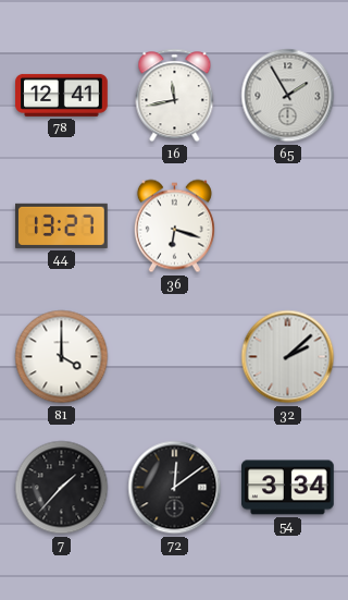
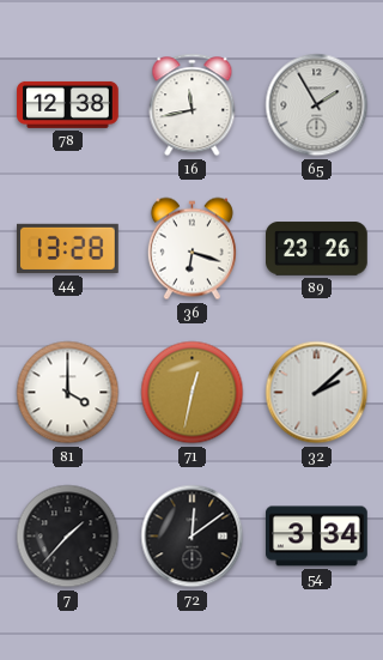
78: 12:41 -> 12:38 (68, 104)
44: 13:27 -> 13:28 (68, 248)
89: none -> 23:26 (317, 249)
71: none -> 12:32 (193, 393)
